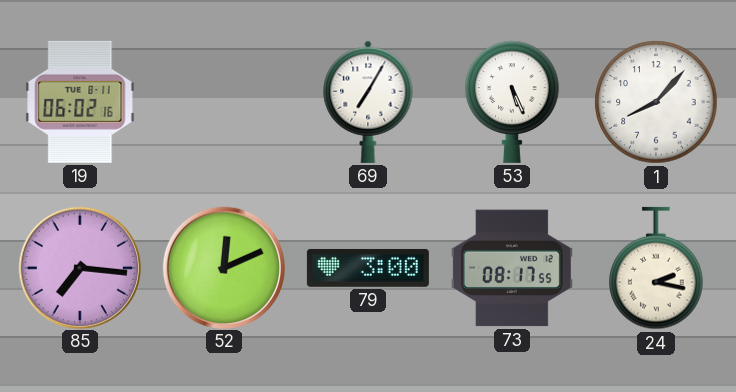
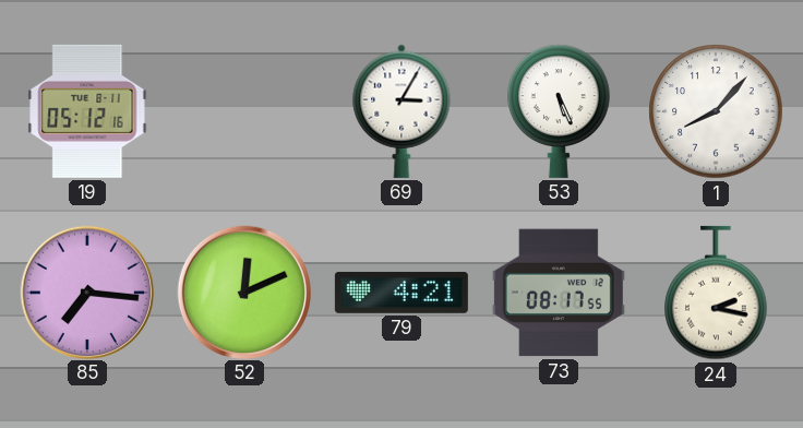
19: 06:02 -> 05:12 (87, 111)
69: 7:05 -> 3:05 (401, 111)
79: 3:00 -> 4:21 (401, 293)
